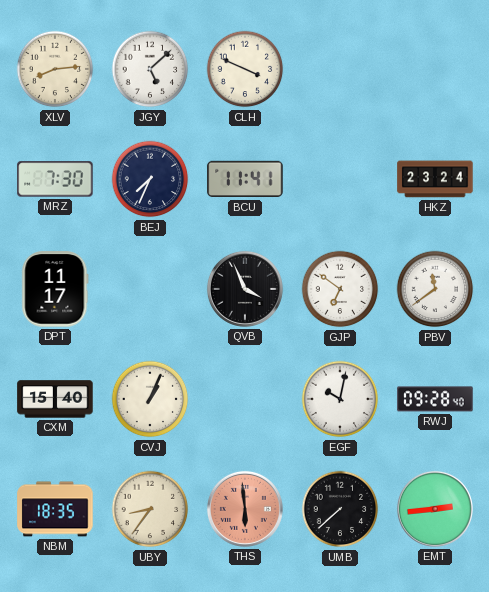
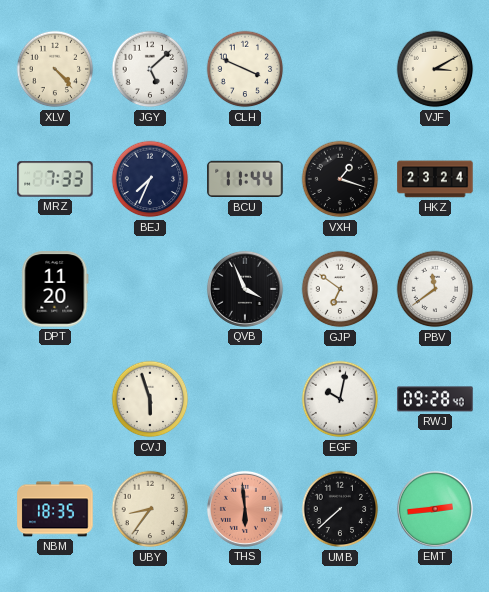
XLV: 8:14 -> 4:23 (55, 69)
VJF: none -> 3:10 (435, 69)
MRZ: 7:30 -> 7:33 (55, 179)
BCU: 11:41 -> 11:44 (245, 179)
VXH: none -> 1:18 (340, 179)
DPT: 11:17 -> 11:20 (55, 289)
CXM: 15:40 -> none (55, 399)
CVJ: 1:04 -> 5:57 (150, 399)
